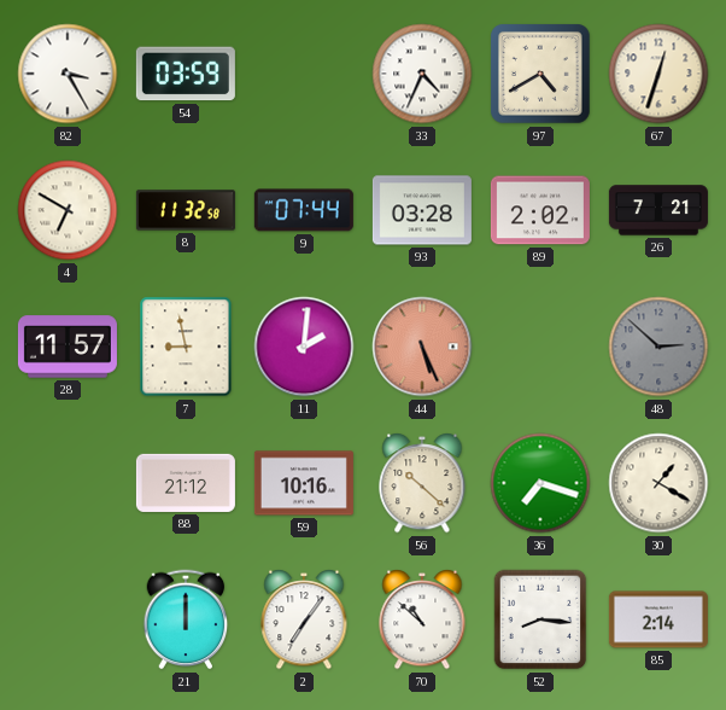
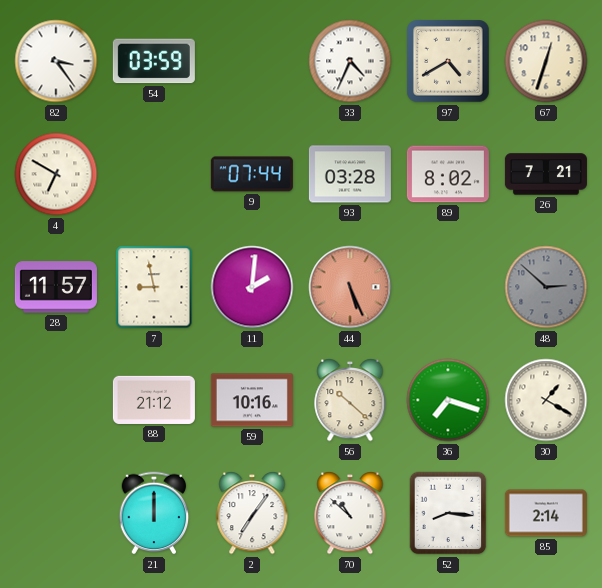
82: 3:25 -> 3:24 (56, 61)
8: 11:32 -> none (186, 210)
89: 2:02 -> 8:02 (448, 174)
